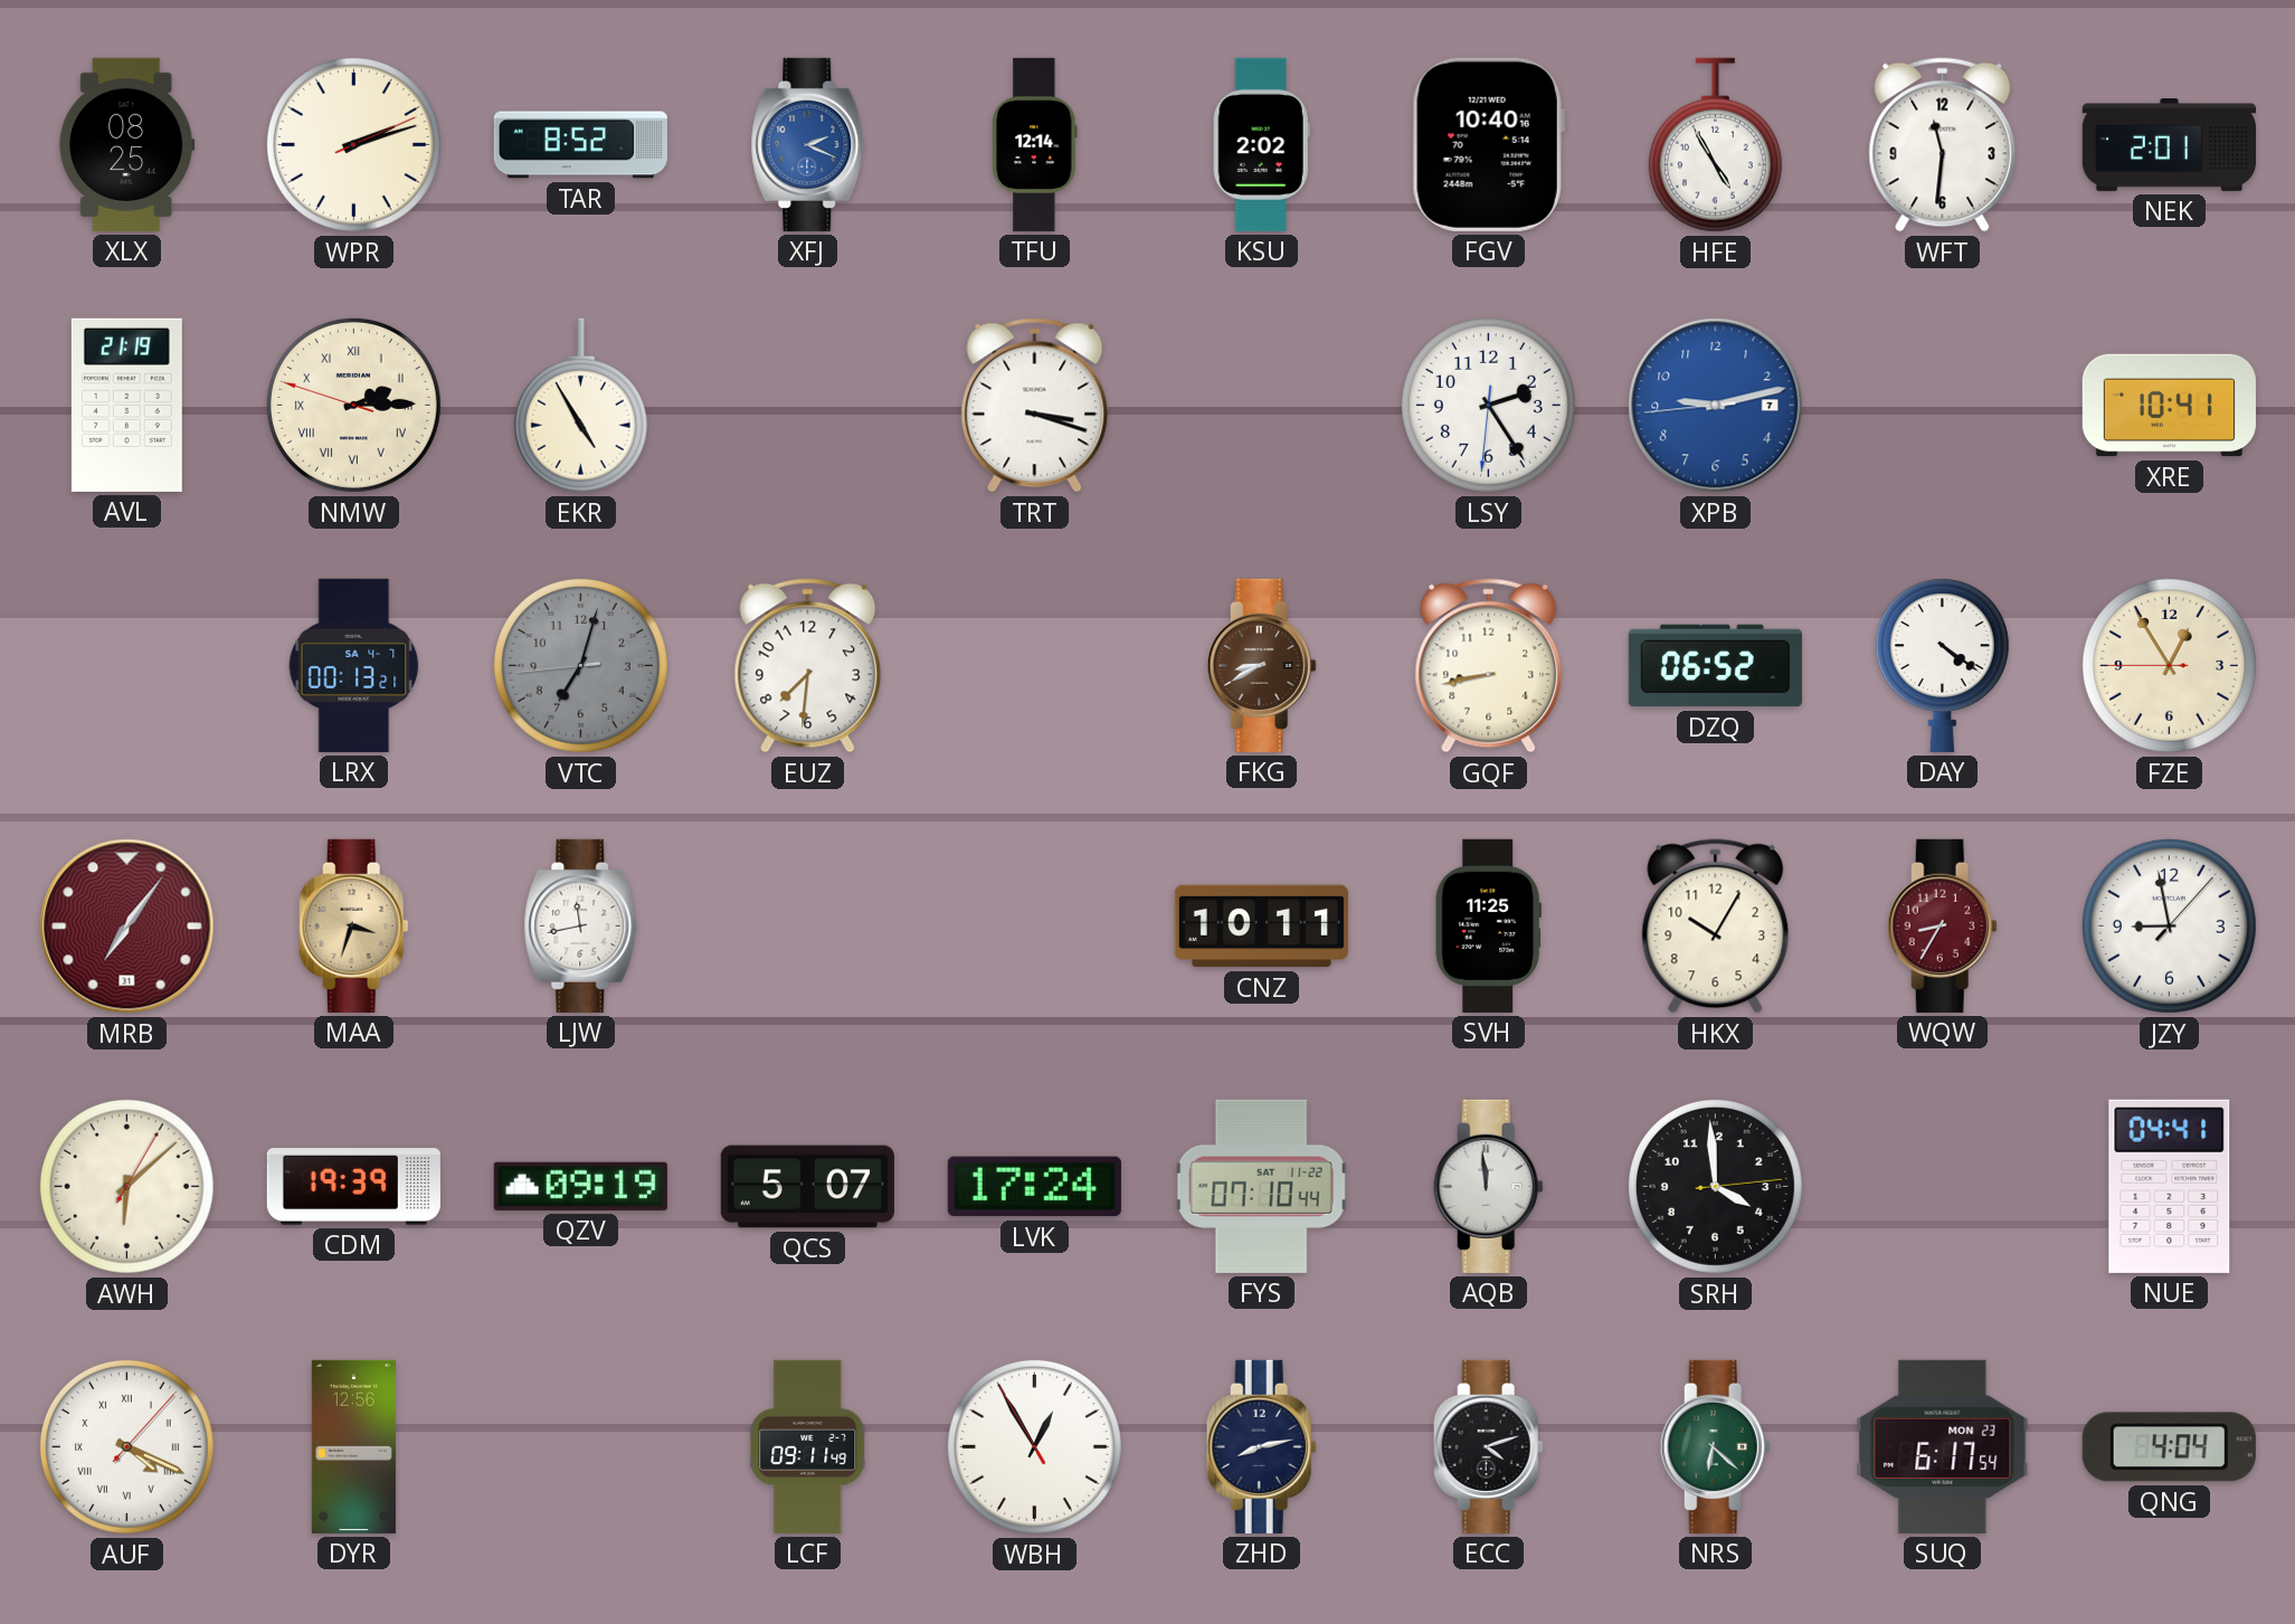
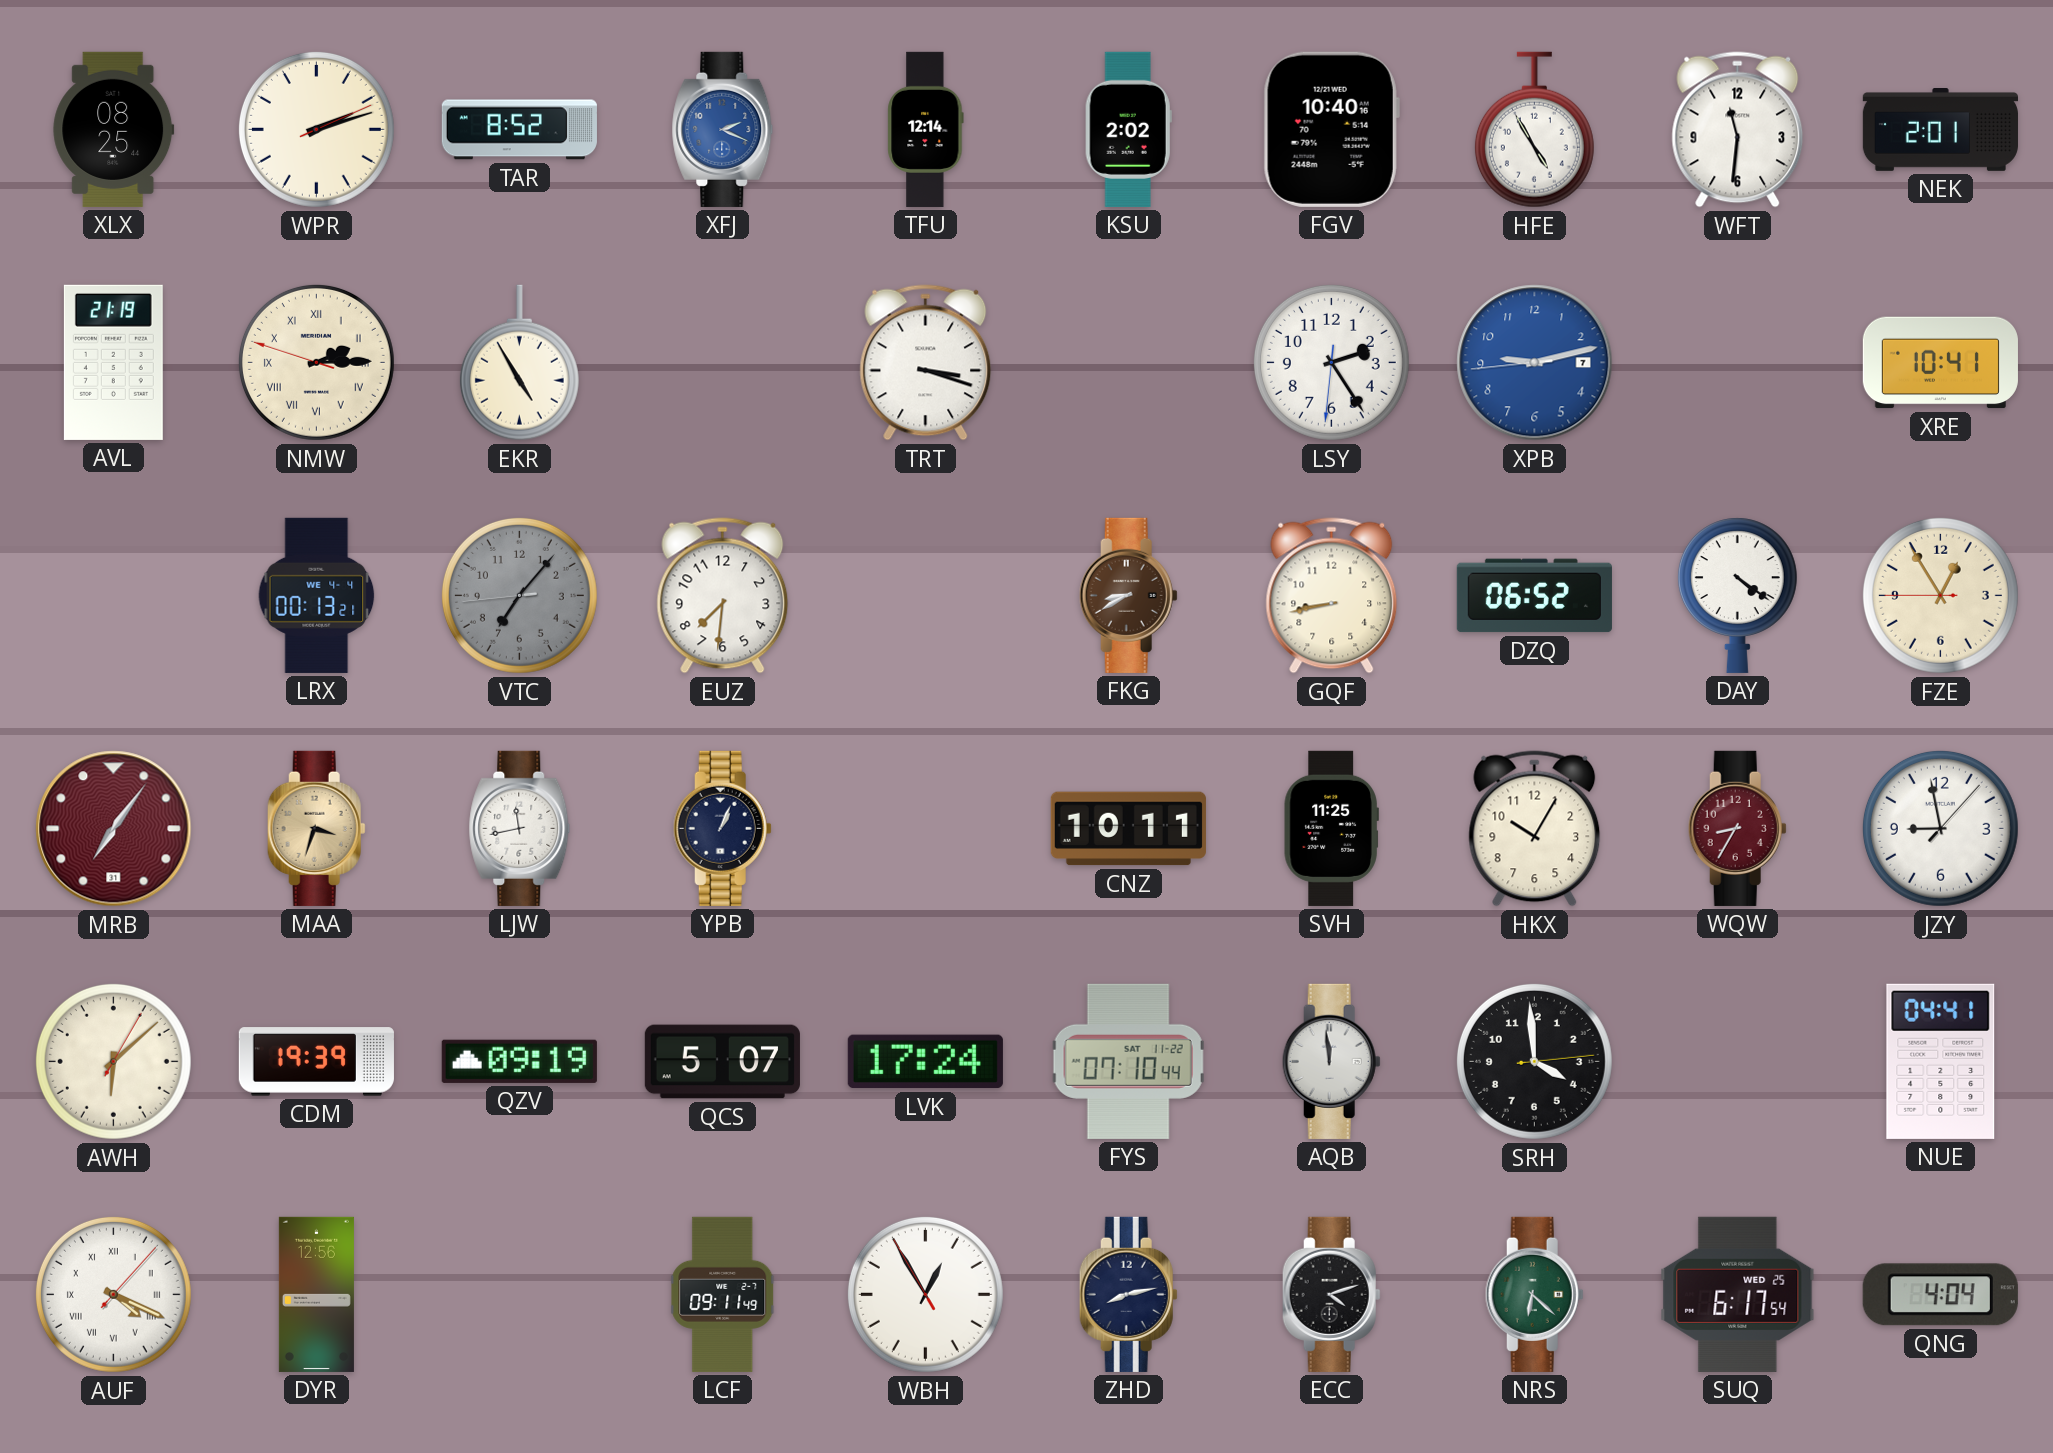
LRX date: SA 4-7 -> WE 4-4 (317, 595)
VTC: 7:02 -> 7:06 (519, 595)
YPB: none -> 1:04 (722, 828)
SUQ date: MON 23 -> WED 25 (1738, 1294)
